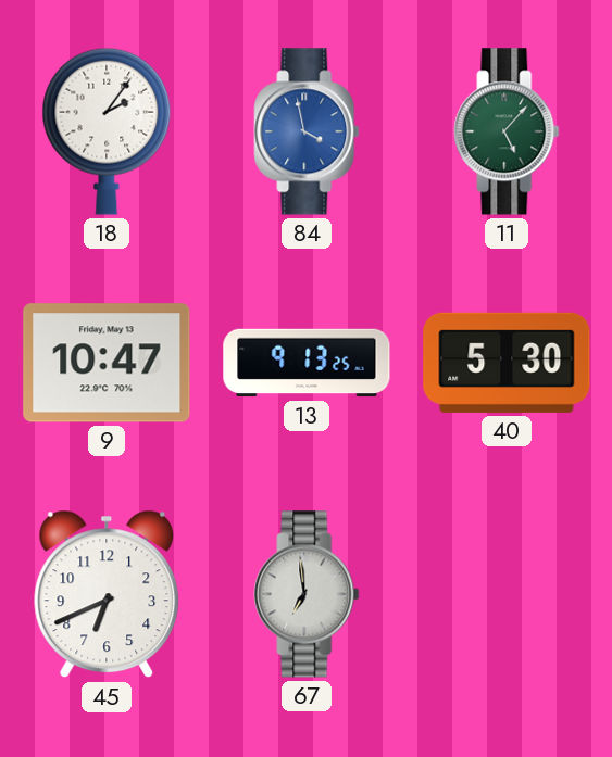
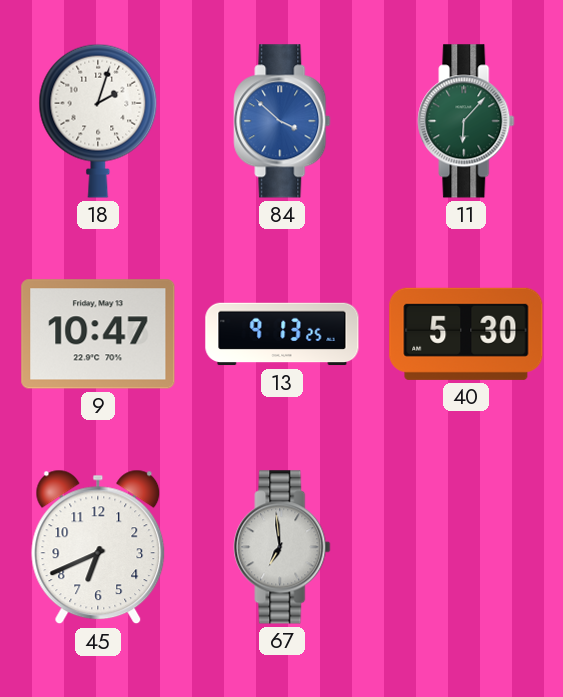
18: 2:06 -> 2:03 (98, 121)
84: 3:58 -> 3:52 (282, 121)
11: 5:07 -> 6:07 (466, 121)
